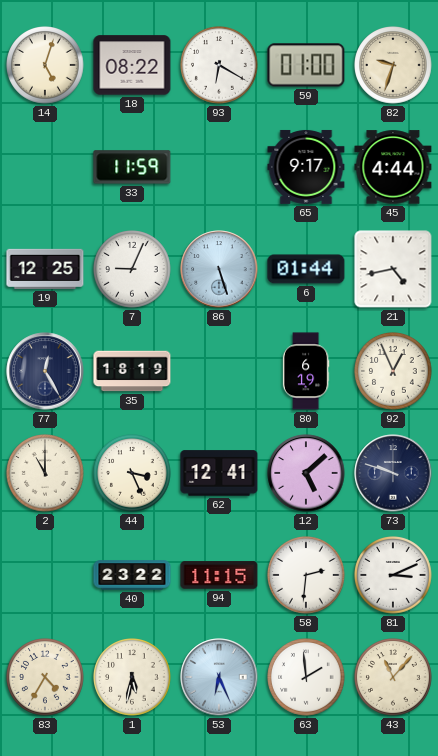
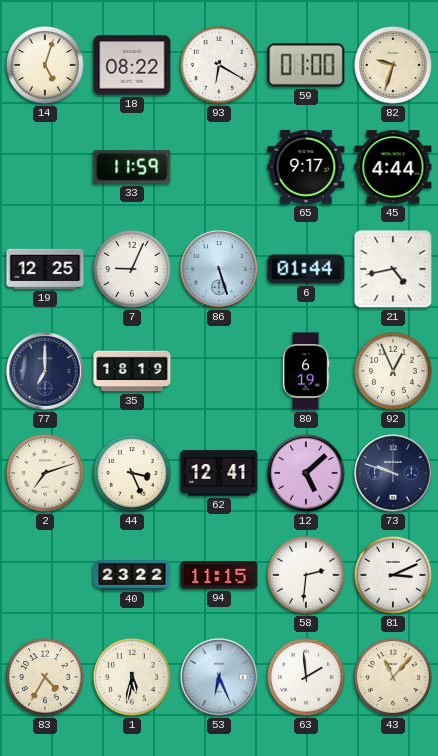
77: 12:25 -> 7:00 (45, 371)
2: 11:00 -> 7:12 (45, 473)
